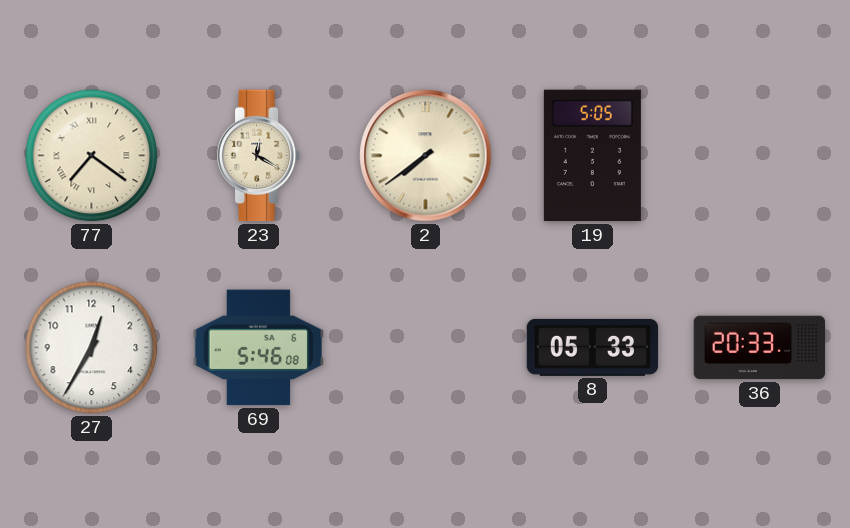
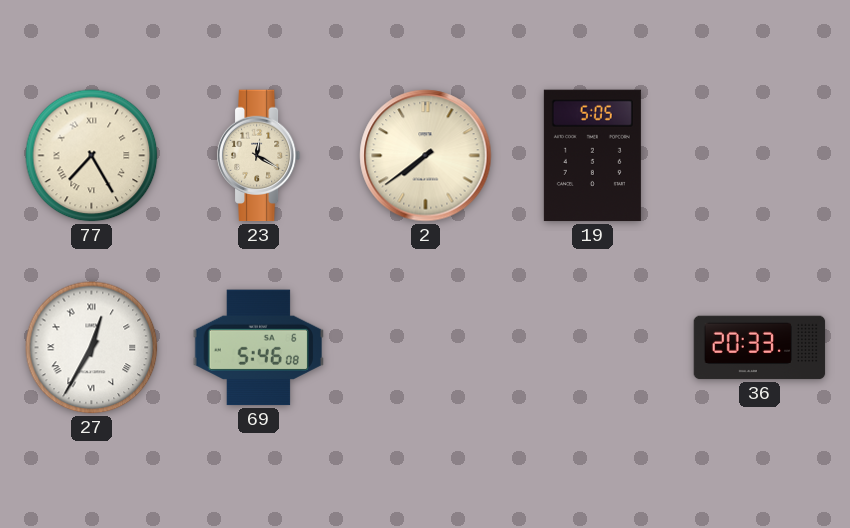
77: 7:21 -> 7:25 (92, 156)
27 numerals: Arabic -> Roman (92, 348)
8: 05:33 -> none (593, 347)
